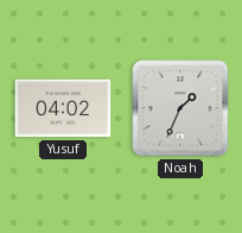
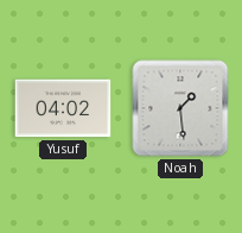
Noah: 1:34 -> 1:29 (180, 108)
